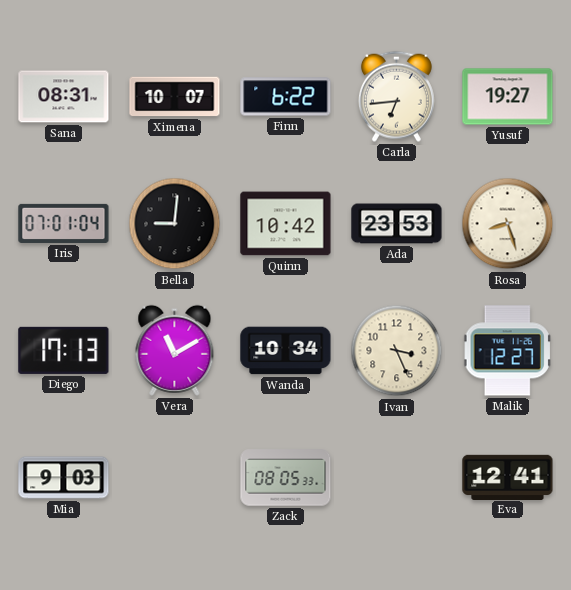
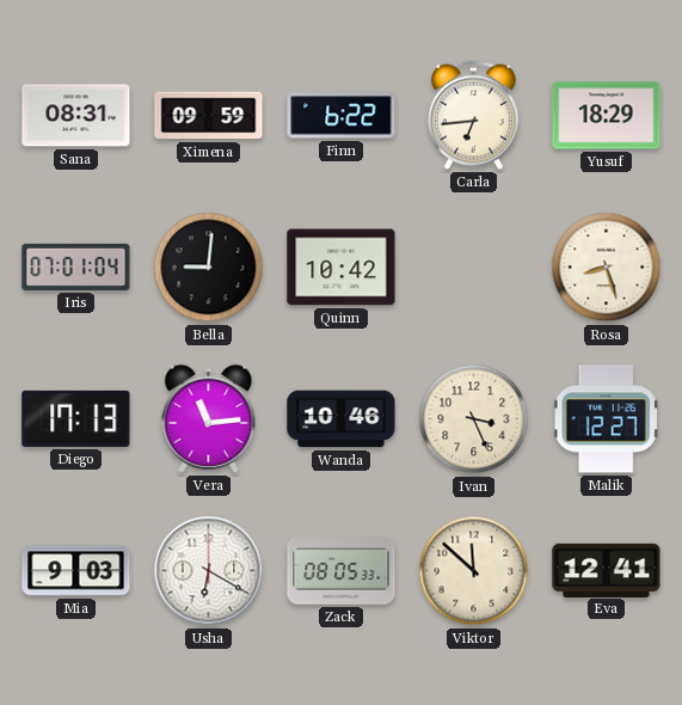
Ximena: 10:07 -> 09:59 (209, 116)
Yusuf: 19:27 -> 18:29 (607, 116)
Ada: 23:53 -> none (397, 224)
Vera: 11:10 -> 11:14 (209, 418)
Wanda: 10:34 -> 10:46 (342, 419)
Usha: none -> 6:20 (209, 571)
Viktor: none -> 11:52 (474, 571)
